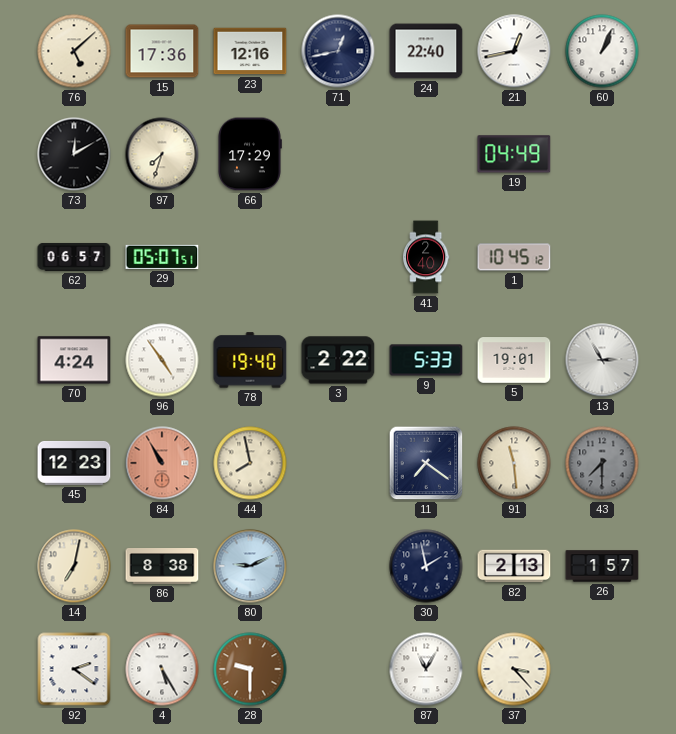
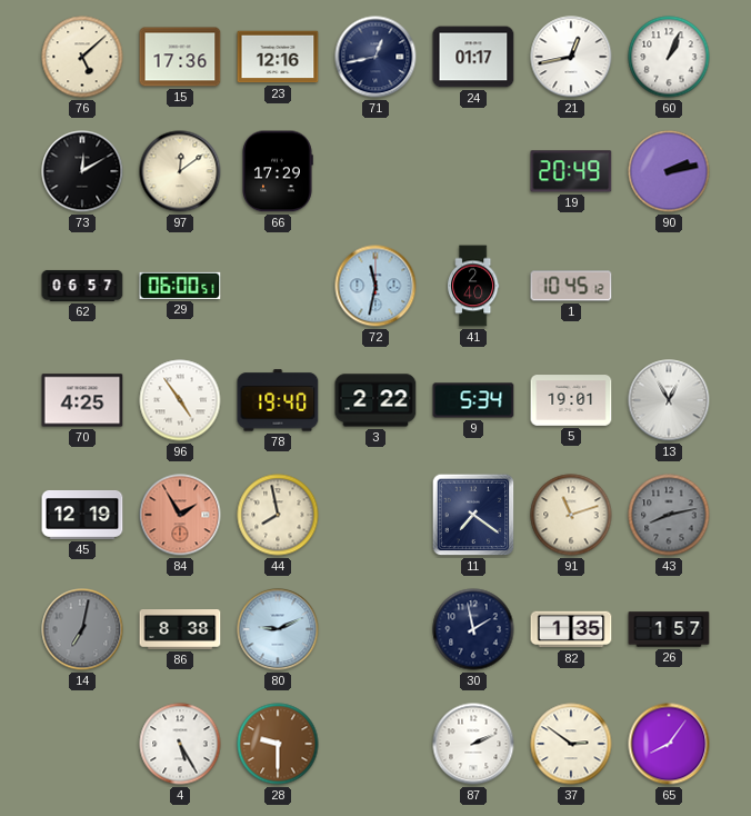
24: 22:40 -> 01:17 (473, 57)
97: 7:33 -> 12:09 (180, 171)
19: 04:49 -> 20:49 (571, 171)
90: none -> 2:13 (669, 171)
29: 05:07 -> 06:00 (180, 286)
72: none -> 11:32 (375, 286)
70: 4:24 -> 4:25 (82, 400)
9: 5:33 -> 5:34 (473, 400)
13: 2:55 -> 12:55 (669, 400)
45: 12:23 -> 12:19 (82, 515)
84: 10:55 -> 1:55 (180, 515)
91: 11:29 -> 11:12 (571, 515)
43: 7:30 -> 8:13 (669, 515)
14 dial: cream -> grey (82, 629)
82: 2:13 -> 1:35 (571, 629)
92: 2:21 -> none (74, 669)
87: 11:05 -> 2:11 (473, 744)
37: 3:23 -> 2:51 (571, 744)
65: none -> 8:06 (669, 744)
